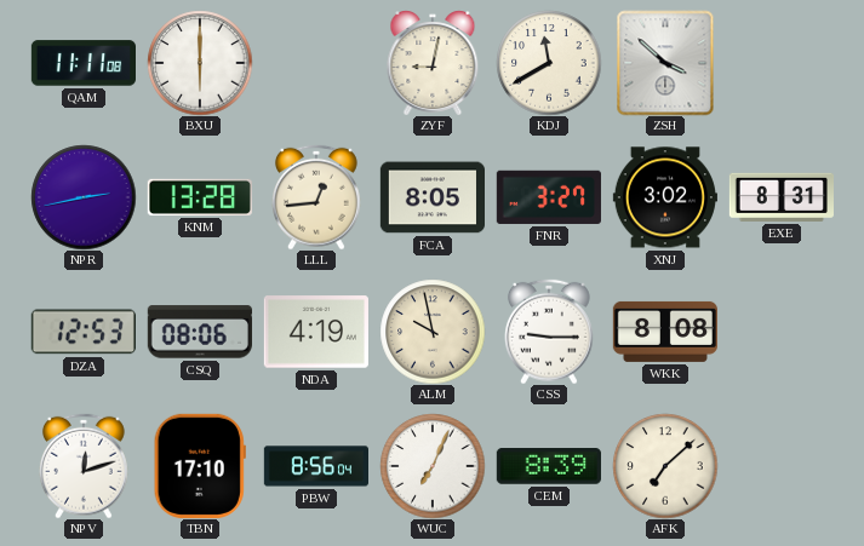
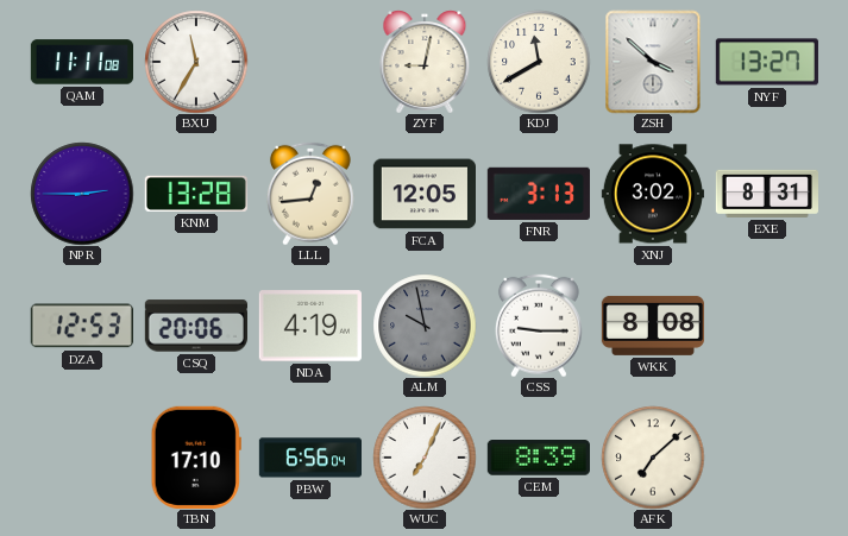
BXU: 6:00 -> 11:35 (196, 62)
NYF: none -> 13:27 (767, 62)
NPR: 2:43 -> 2:45 (82, 194)
FCA: 8:05 -> 12:05 (423, 194)
FNR: 3:27 -> 3:13 (539, 194)
CSQ: 08:06 -> 20:06 (196, 326)
ALM dial: cream -> grey (425, 326)
NPV: 12:12 -> none (85, 466)
PBW: 8:56 -> 6:56 (309, 458)
